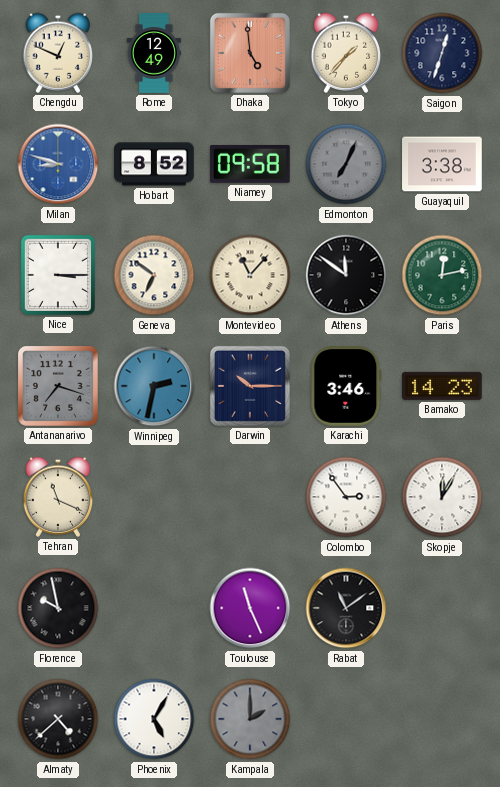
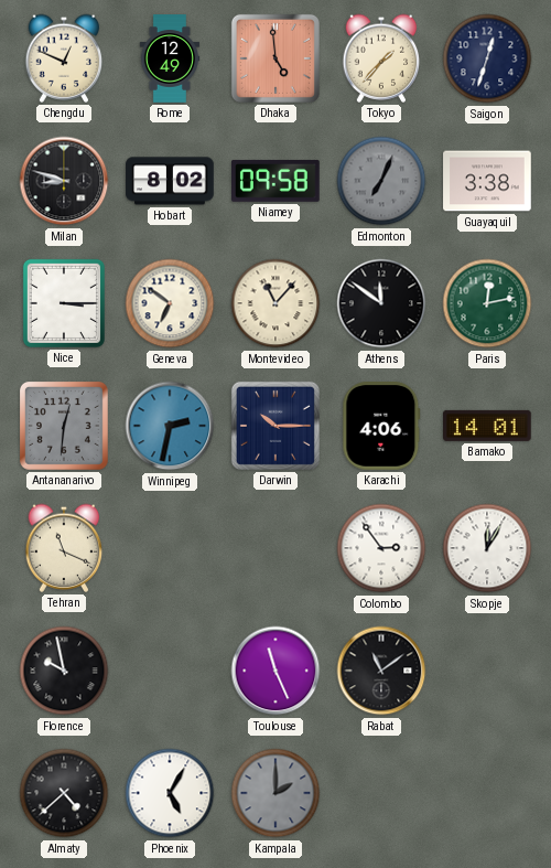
Milan dial: blue -> black (64, 181)
Hobart: 8:52 -> 8:02 (170, 181)
Antananarivo: 7:18 -> 12:31 (64, 426)
Karachi: 3:46 -> 4:06 (381, 427)
Bamako: 14:23 -> 14:01 (488, 426)
